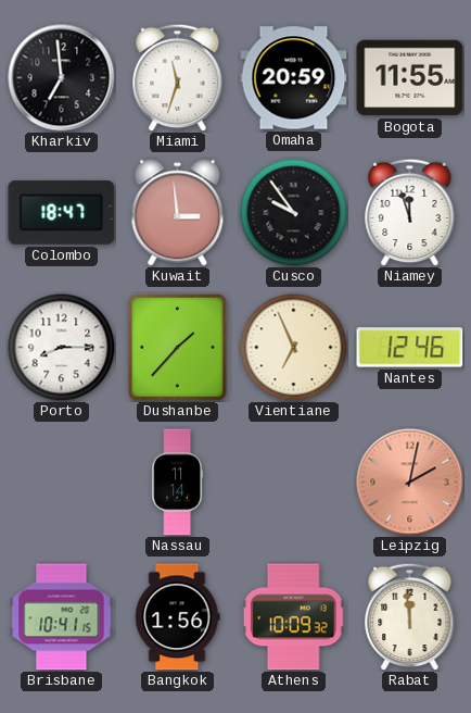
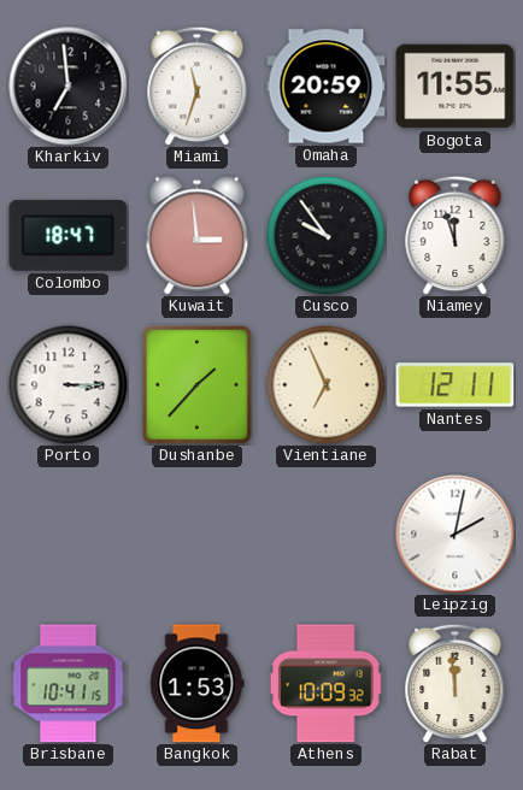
Porto: 8:15 -> 3:15 (69, 385)
Nantes: 12:46 -> 12:11 (456, 385)
Nassau: 11:14 -> none (178, 483)
Leipzig dial: salmon -> white (456, 535)
Bangkok: 1:56 -> 1:53 (198, 684)
